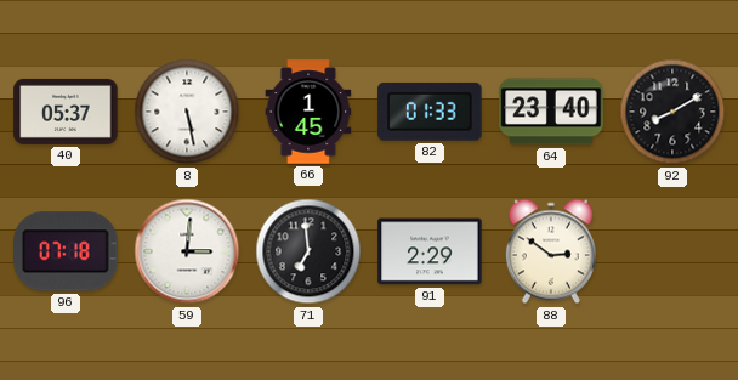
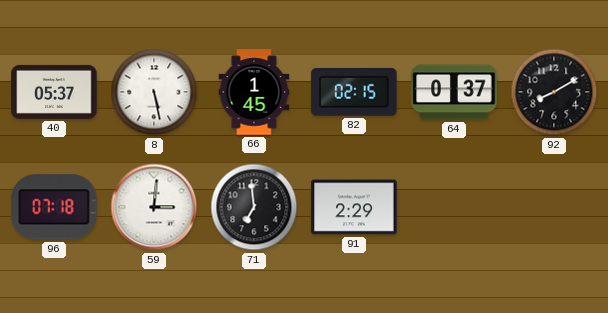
82: 01:33 -> 02:15 (354, 92)
64: 23:40 -> 0:37 (454, 92)
88: 2:51 -> none (551, 251)
